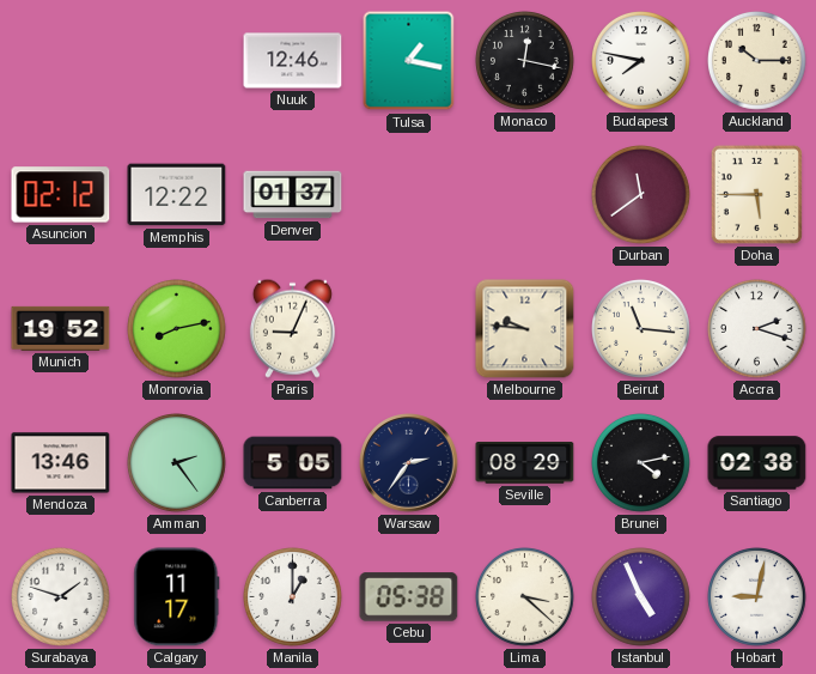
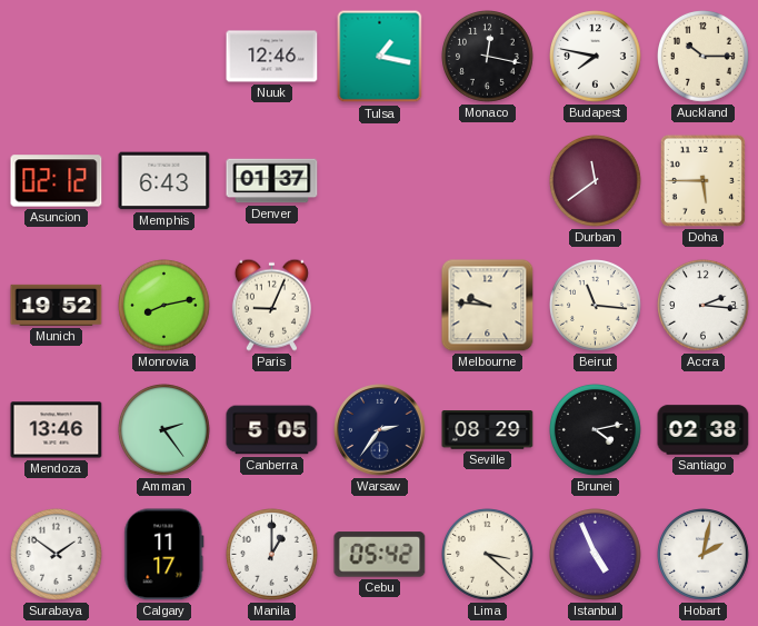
Memphis: 12:22 -> 6:43 (164, 181)
Accra: 2:18 -> 2:16 (704, 306)
Surabaya: 1:48 -> 1:51 (57, 555)
Cebu: 05:38 -> 05:42 (380, 555)
Hobart: 9:02 -> 2:02 (704, 555)
